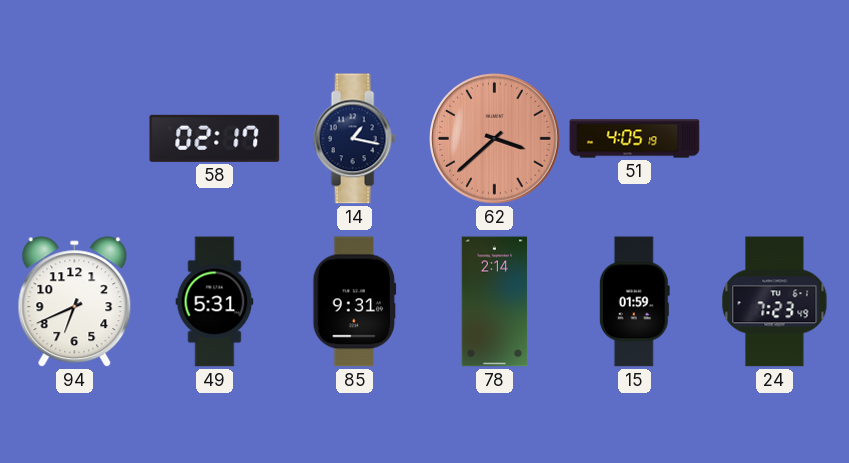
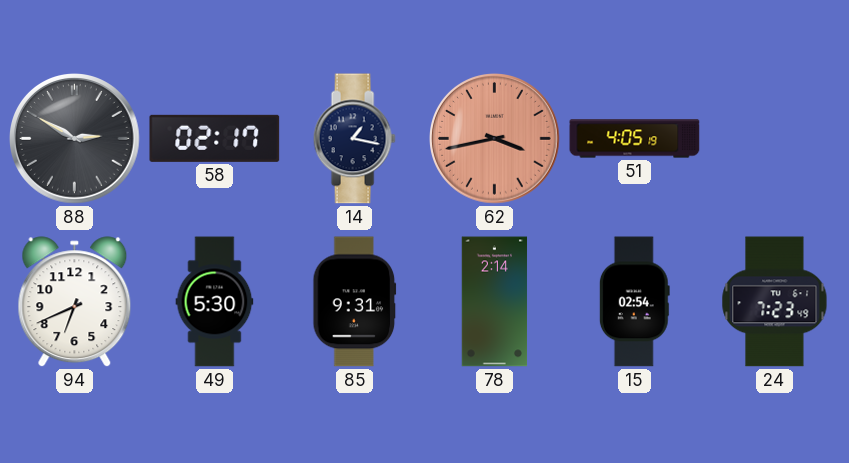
88: none -> 2:50 (75, 139)
62: 3:38 -> 3:43 (495, 139)
49: 5:31 -> 5:30 (215, 302)
15: 01:59 -> 02:54 (634, 302)
